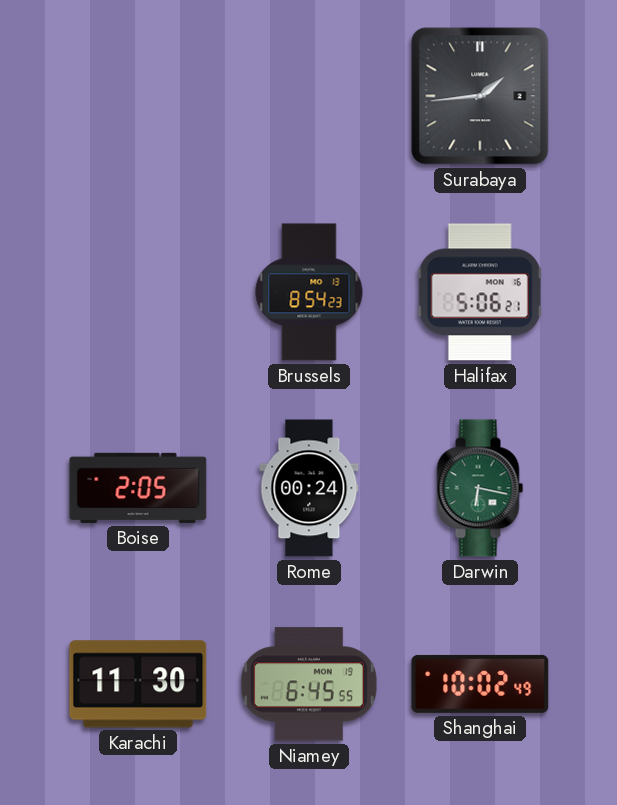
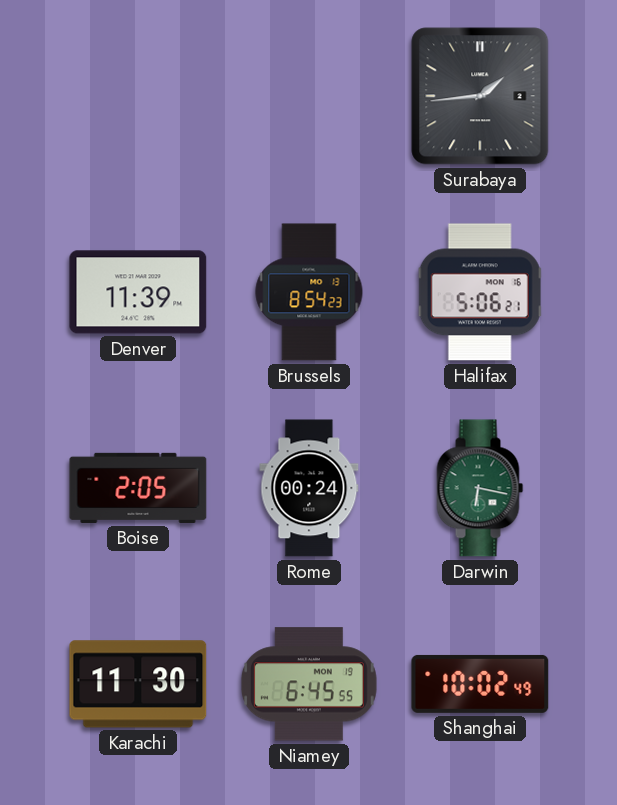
Denver: none -> 11:39 (138, 292)
